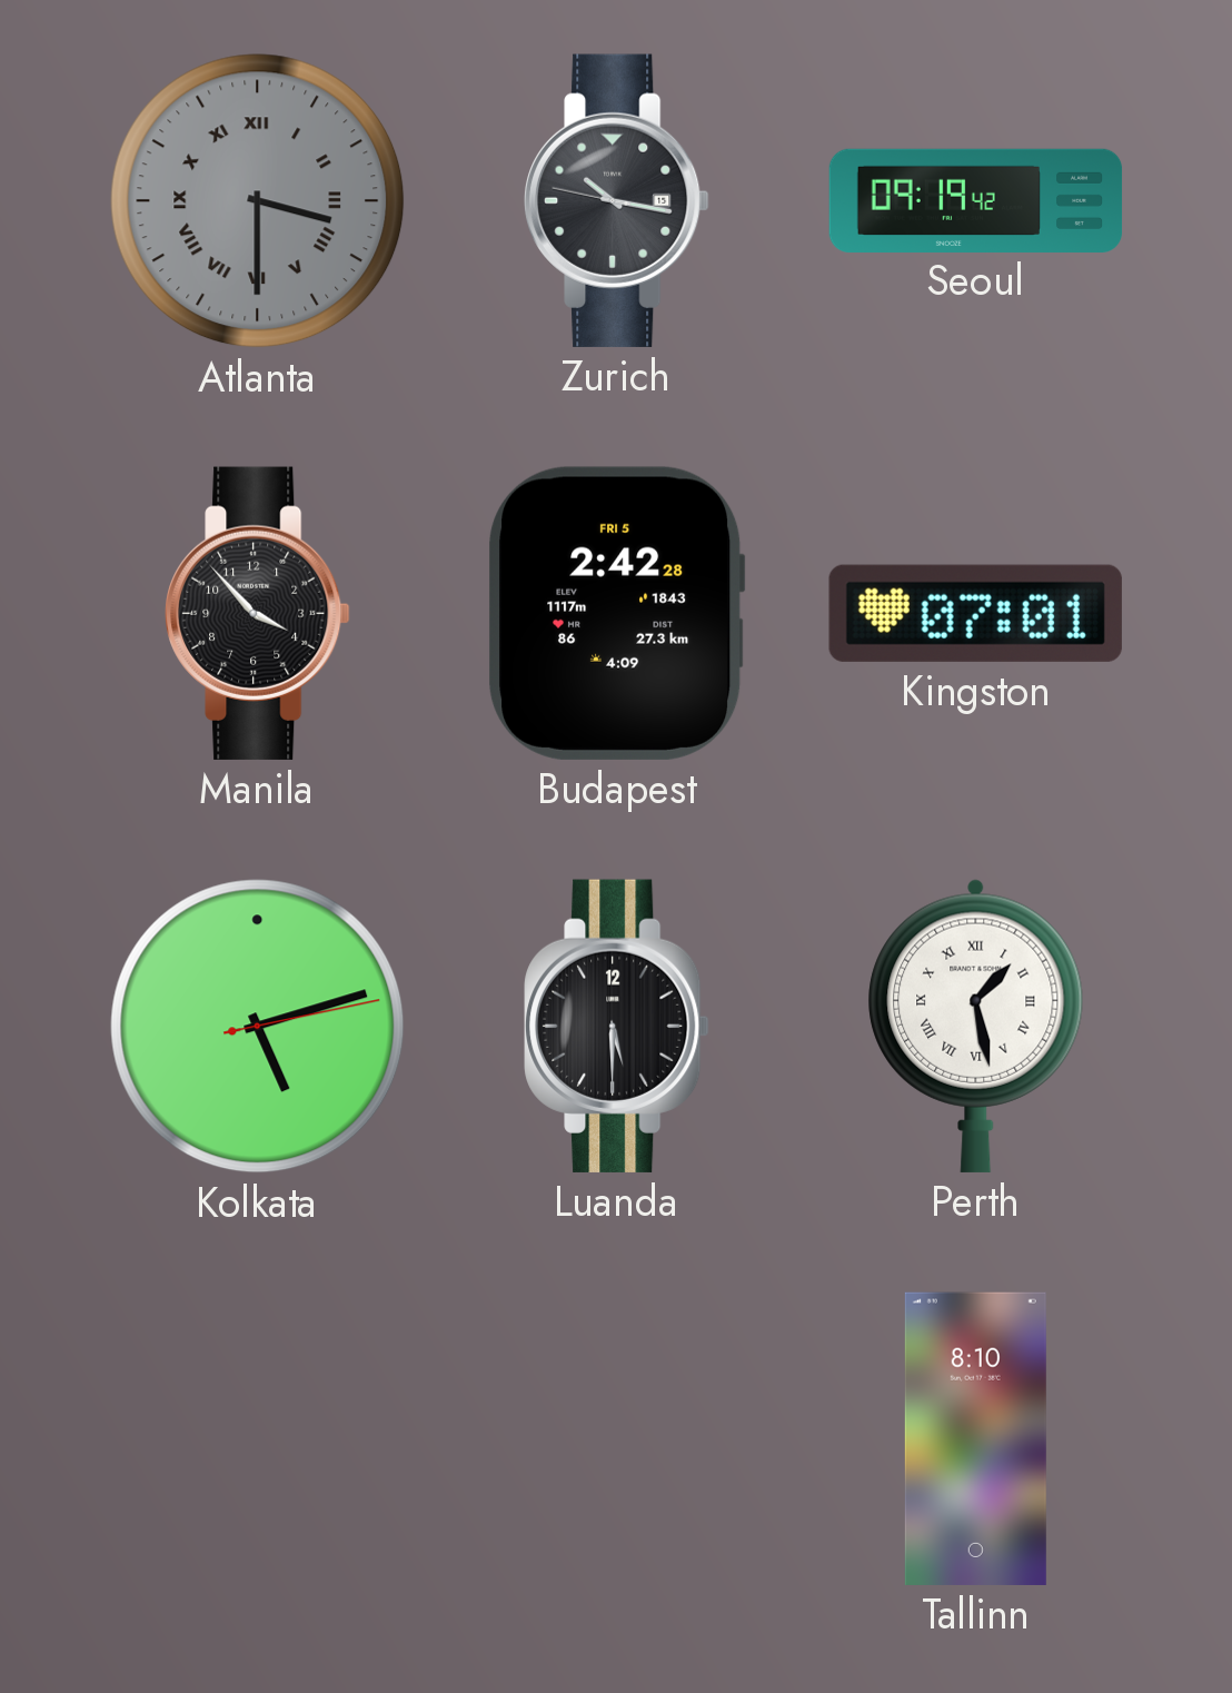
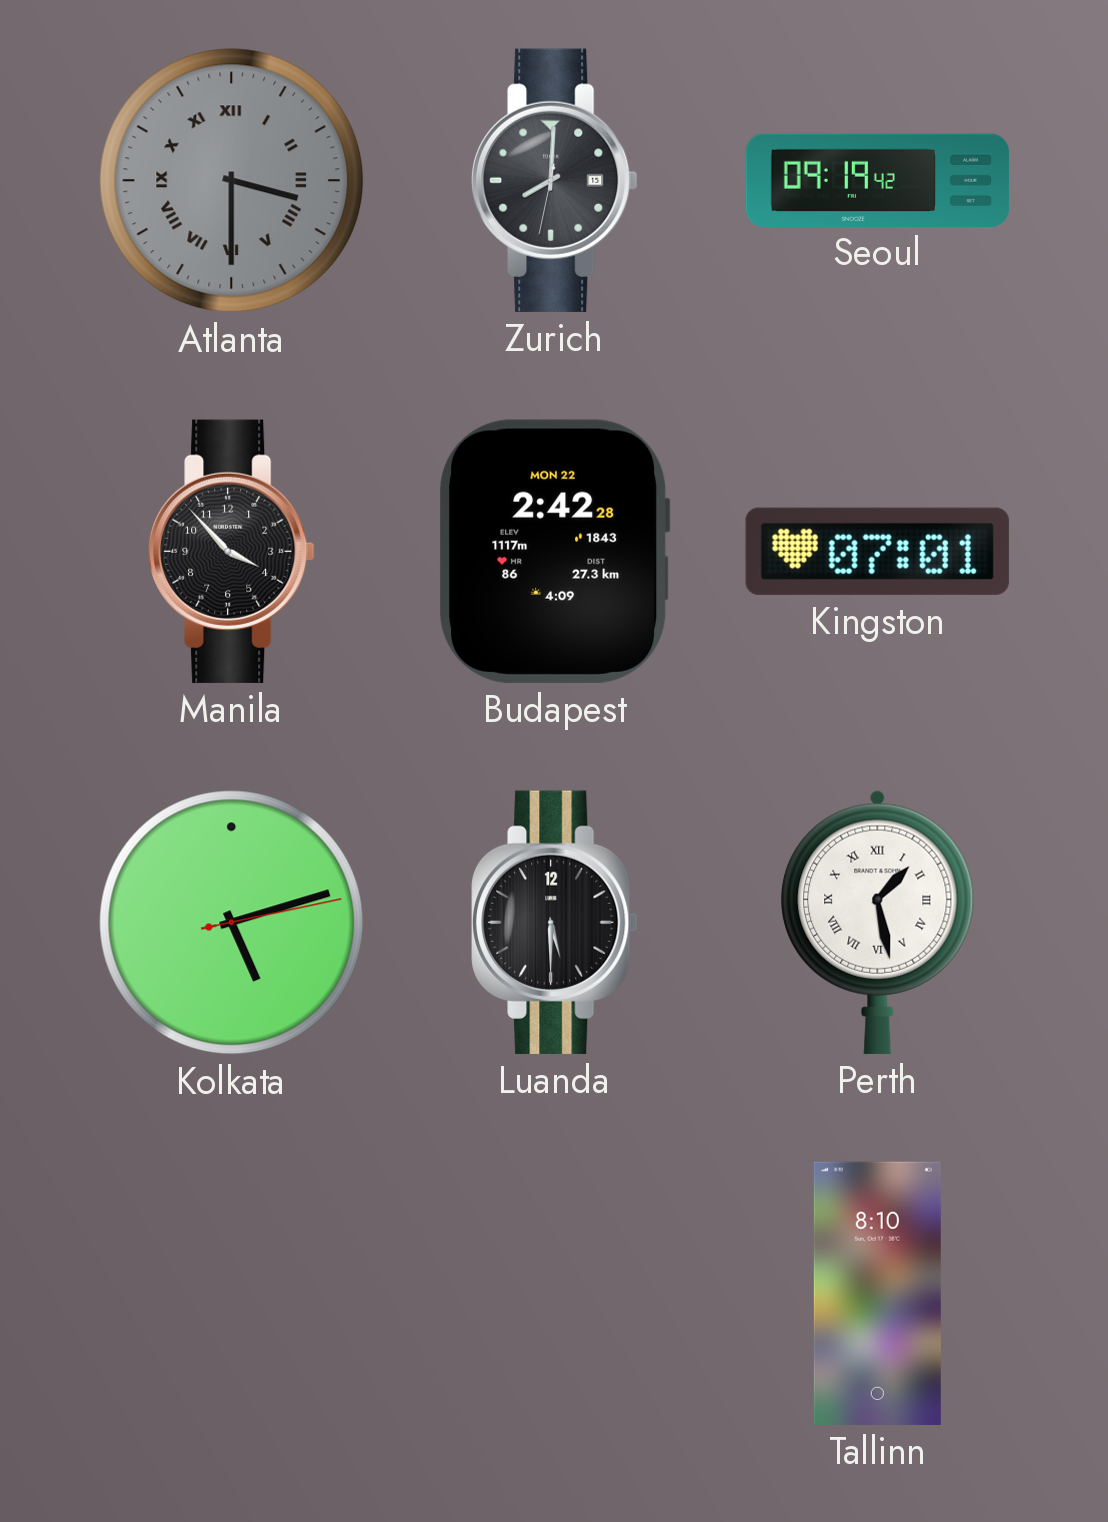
Zurich: 10:16 -> 8:00 (555, 180)
Budapest date: FRI 5 -> MON 22 (555, 551)
